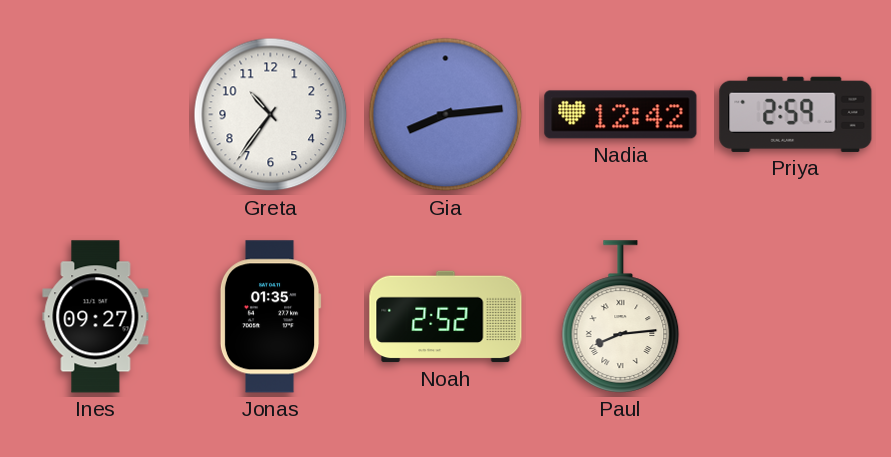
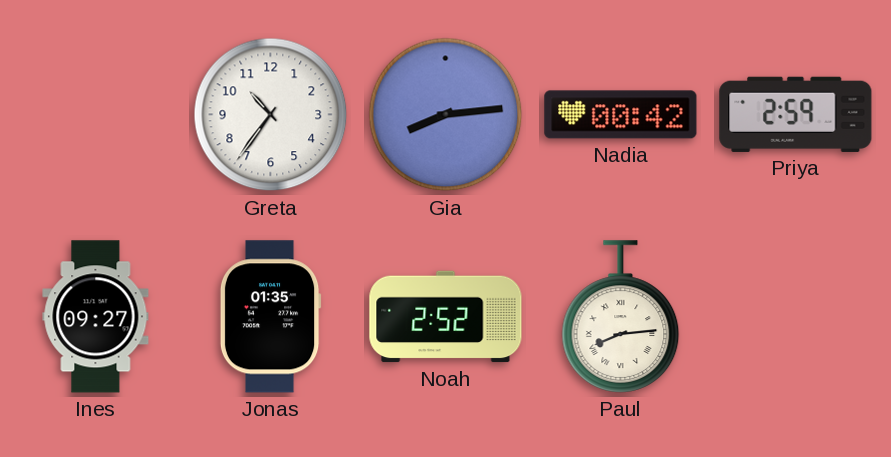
Nadia: 12:42 -> 00:42 (621, 115)
